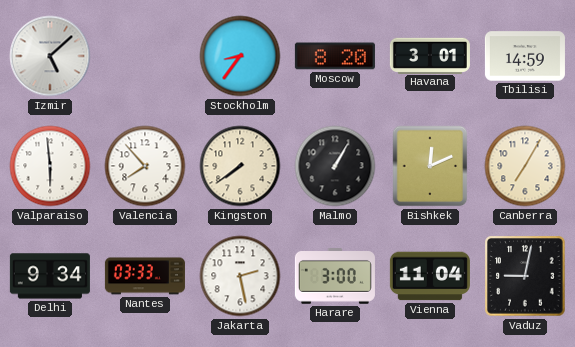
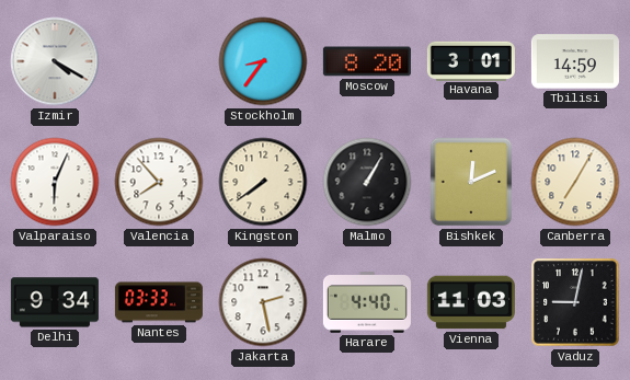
Izmir: 5:08 -> 4:20 (55, 61)
Valparaiso: 5:59 -> 6:04 (55, 182)
Harare: 3:00 -> 4:40 (367, 303)
Vienna: 11:04 -> 11:03 (471, 302)
